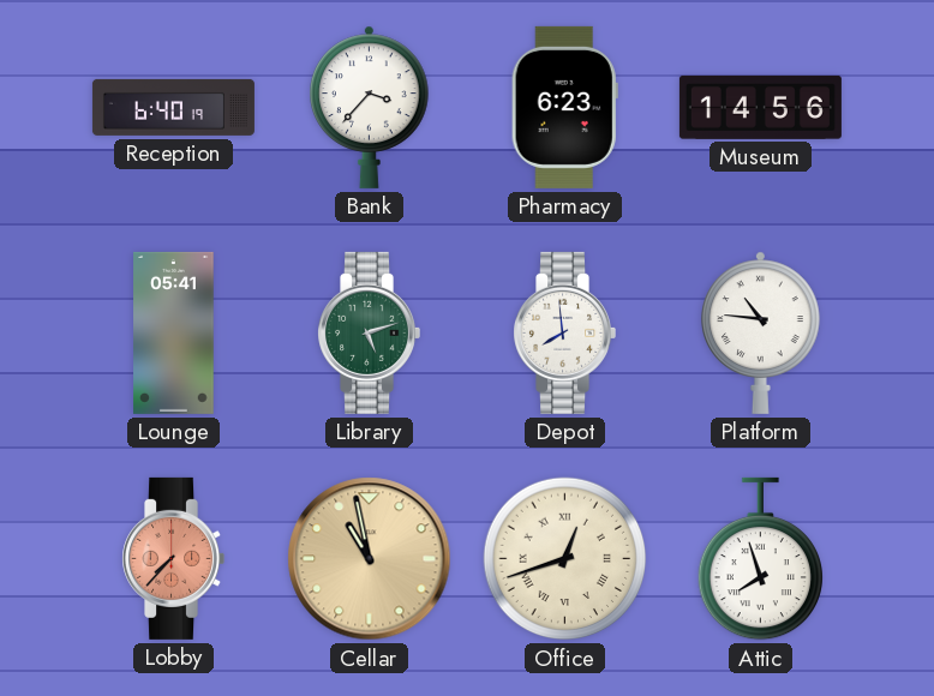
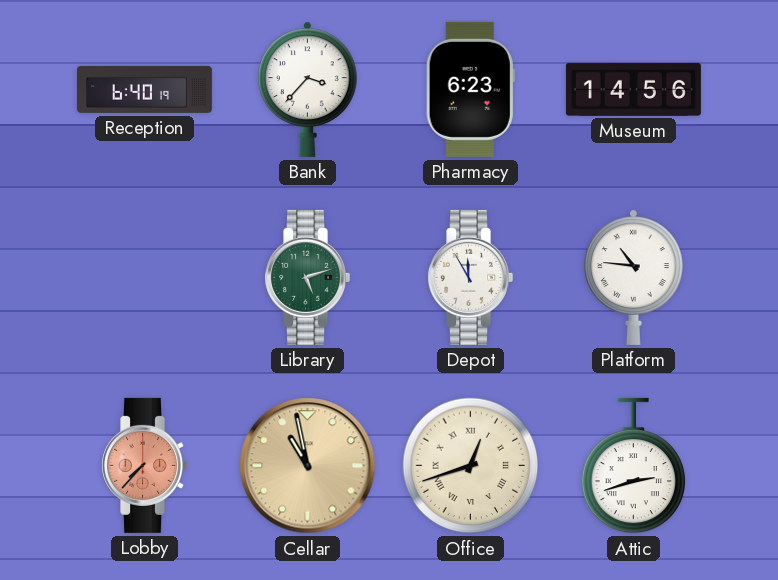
Lounge: 05:41 -> none (174, 332)
Depot: 7:59 -> 11:55 (470, 277)
Attic: 7:57 -> 2:42 (633, 466)
